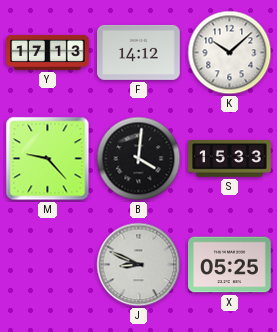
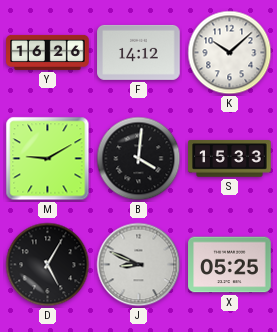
Y: 17:13 -> 16:26 (48, 52)
M: 9:23 -> 9:10 (48, 159)
D: none -> 5:05 (48, 265)
